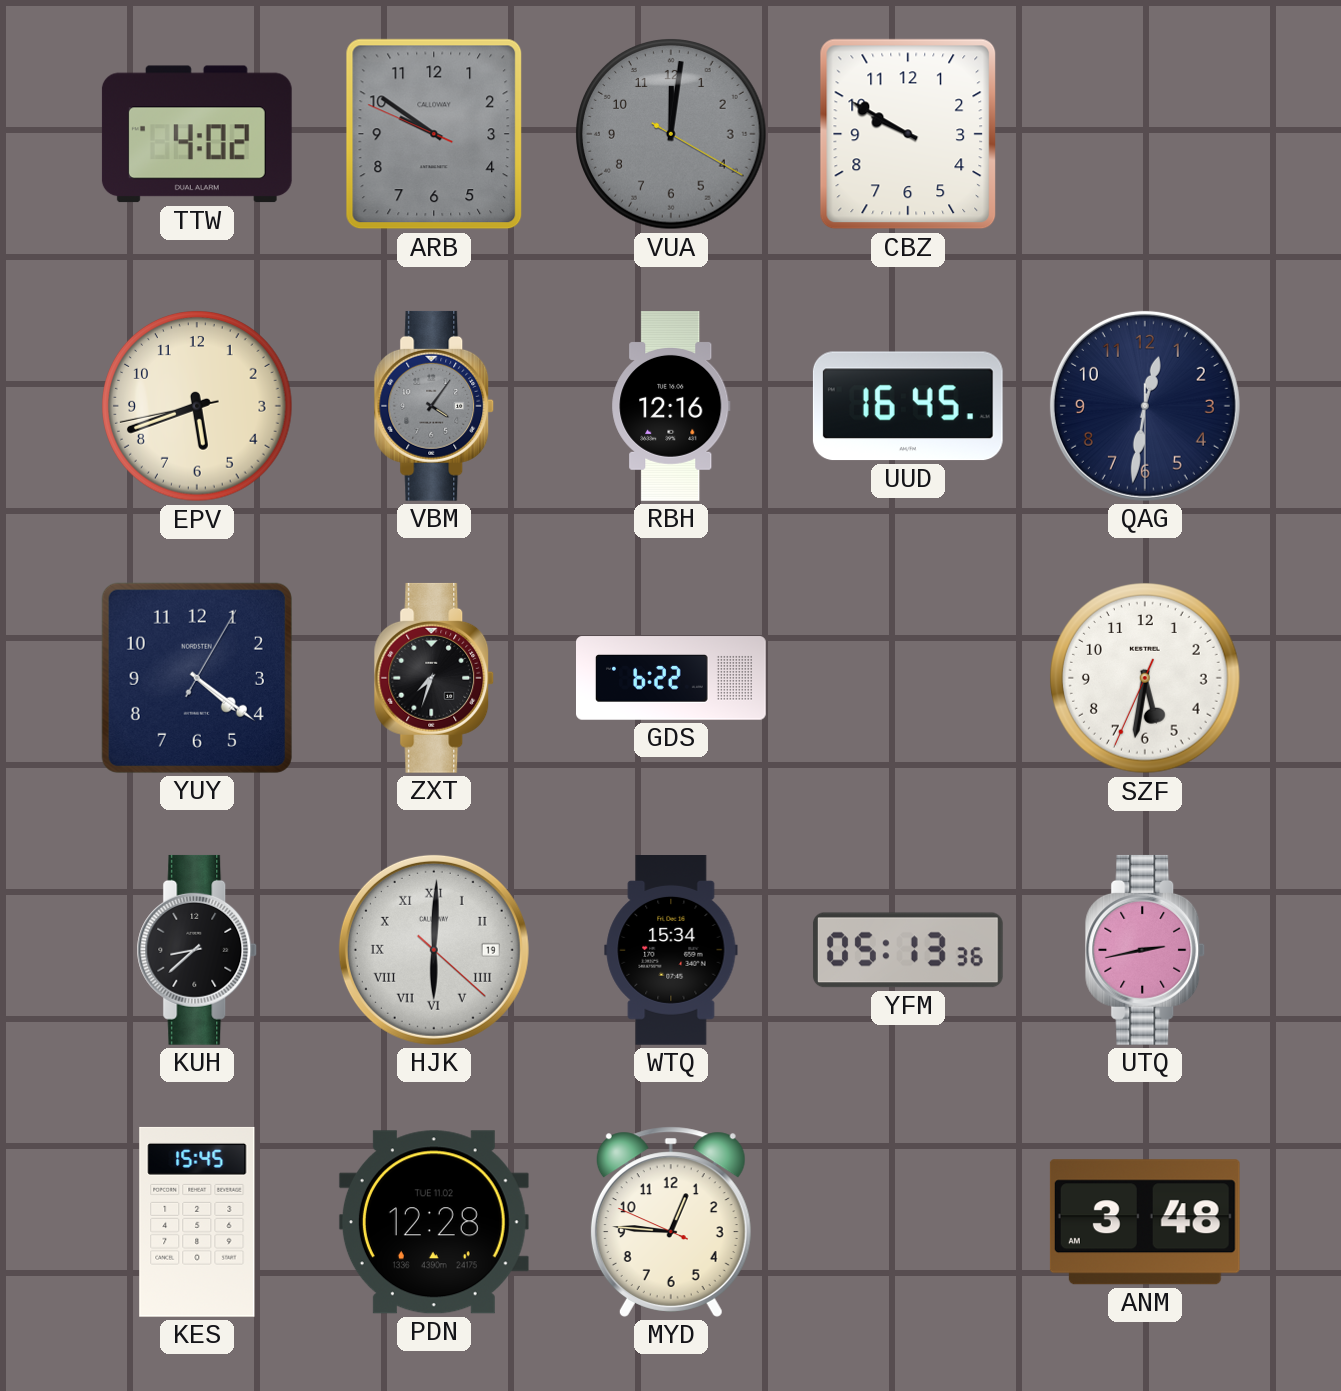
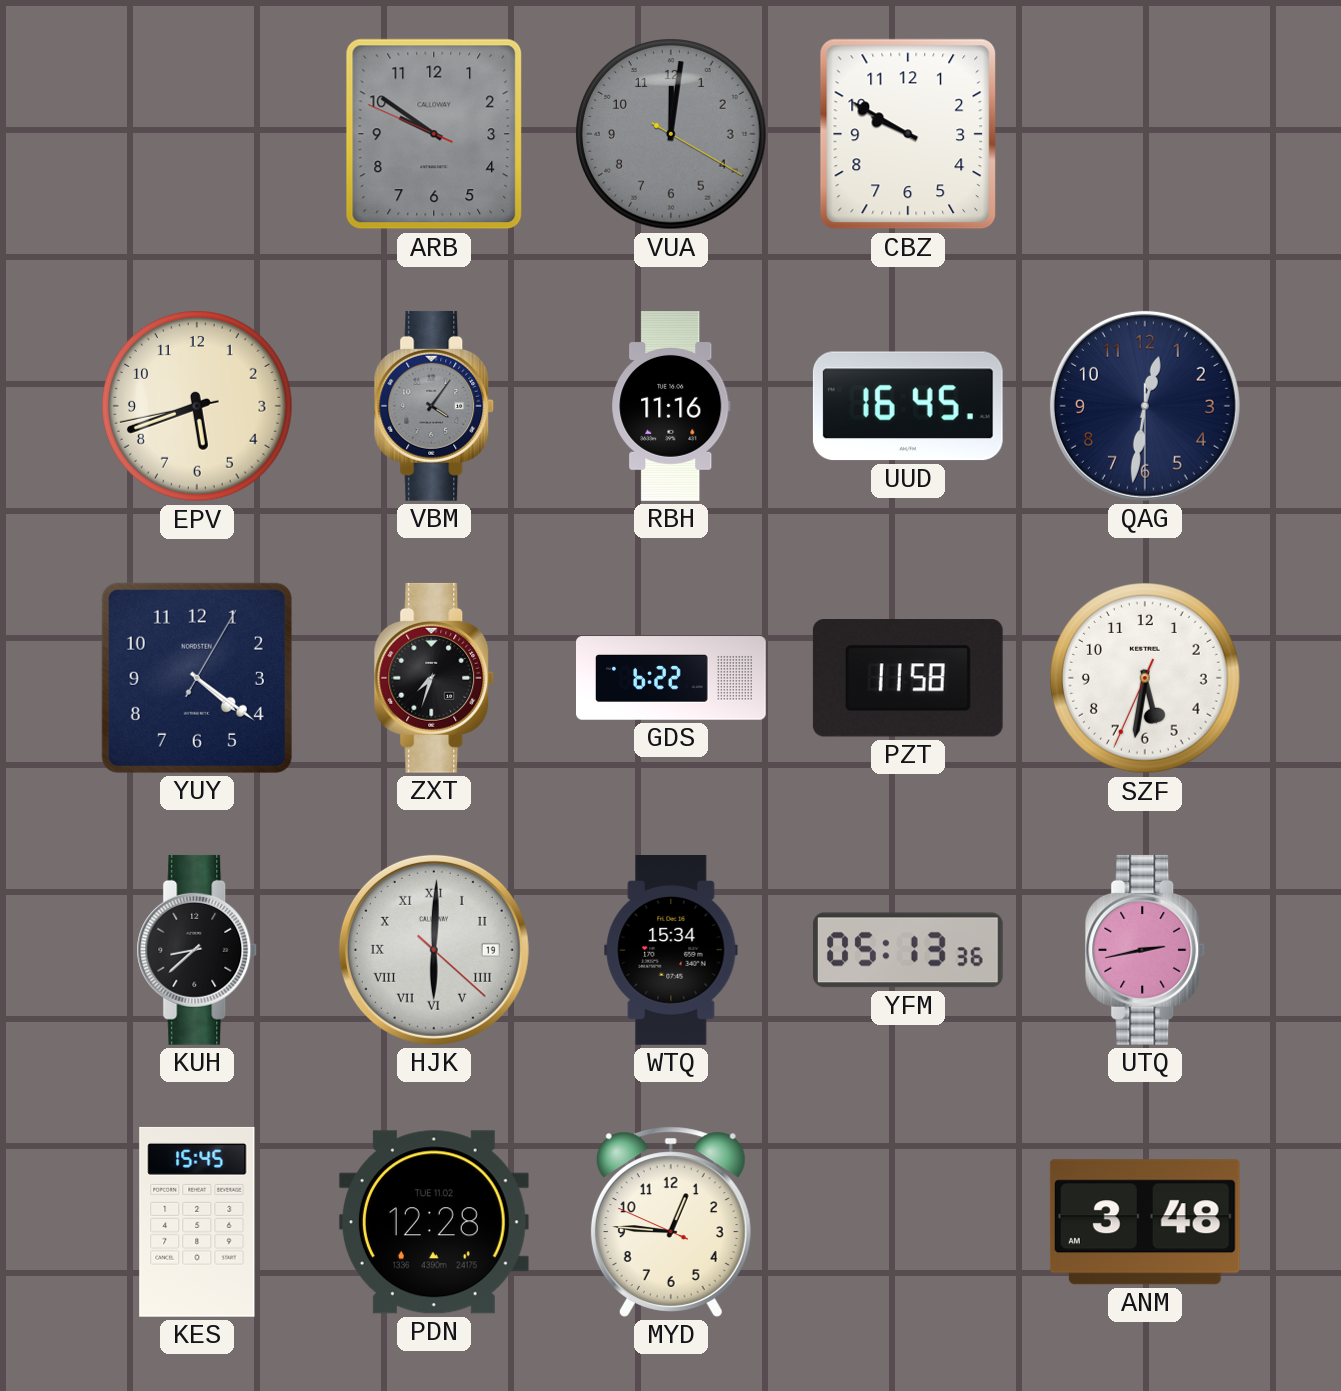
TTW: 4:02 -> none (197, 134)
RBH: 12:16 -> 11:16 (671, 407)
PZT: none -> 11:58 (908, 678)
